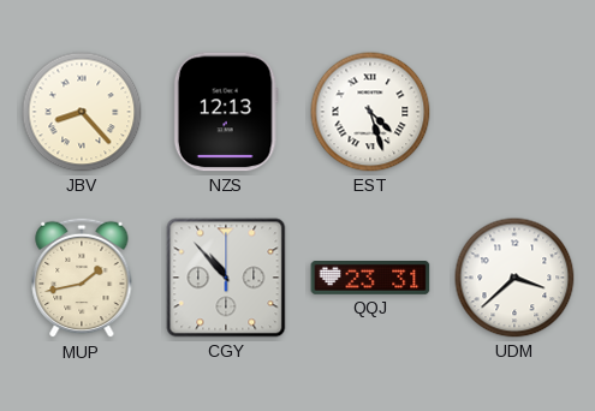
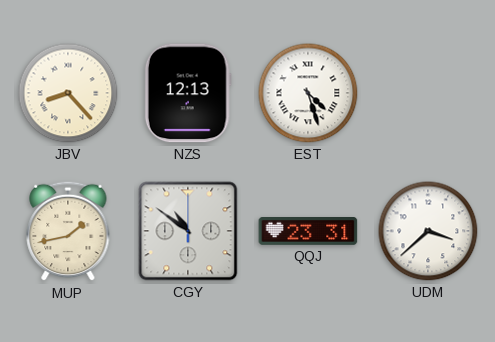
CGY: 10:53 -> 10:51 (188, 231)
